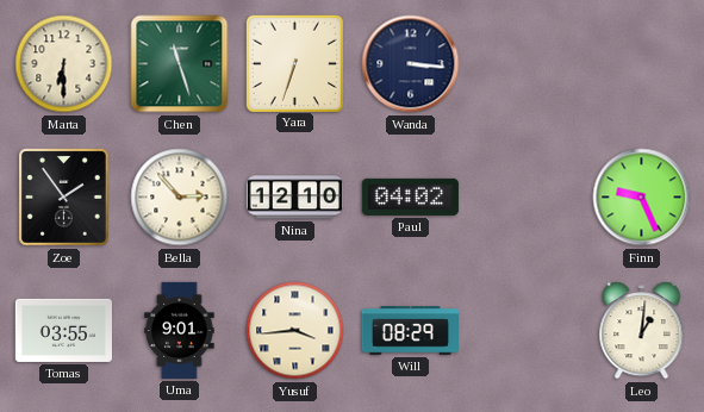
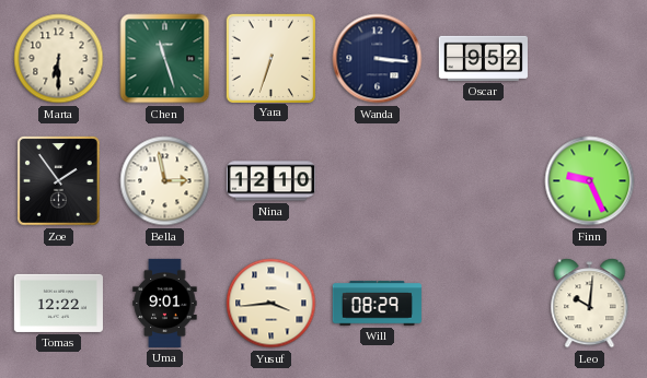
Oscar: none -> 9:52 (483, 58)
Bella: 2:53 -> 2:58 (165, 181)
Paul: 04:02 -> none (410, 196)
Tomas: 03:55 -> 12:22 (58, 303)
Leo: 1:01 -> 10:01 (590, 304)
